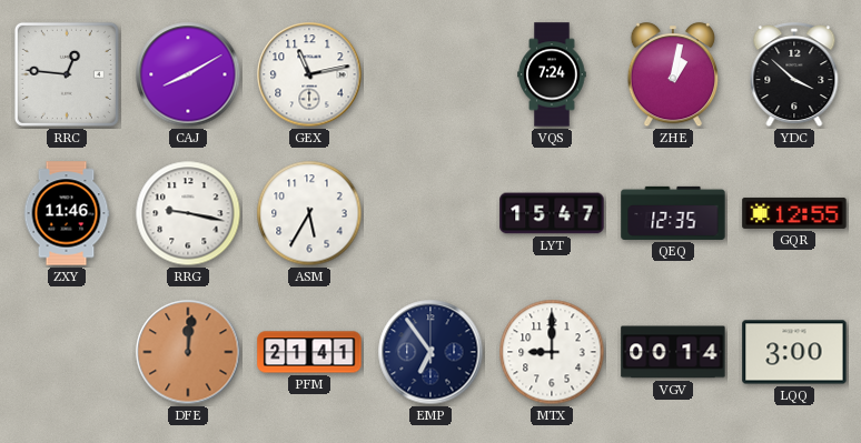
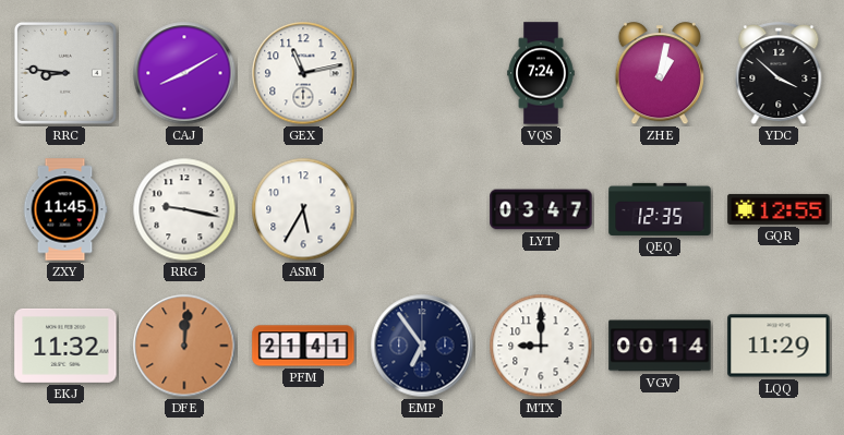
RRC: 12:46 -> 8:46 (65, 73)
ZXY: 11:46 -> 11:45 (65, 209)
LYT: 15:47 -> 03:47 (541, 209)
EKJ: none -> 11:32 (65, 346)
LQQ: 3:00 -> 11:29 (779, 346)
